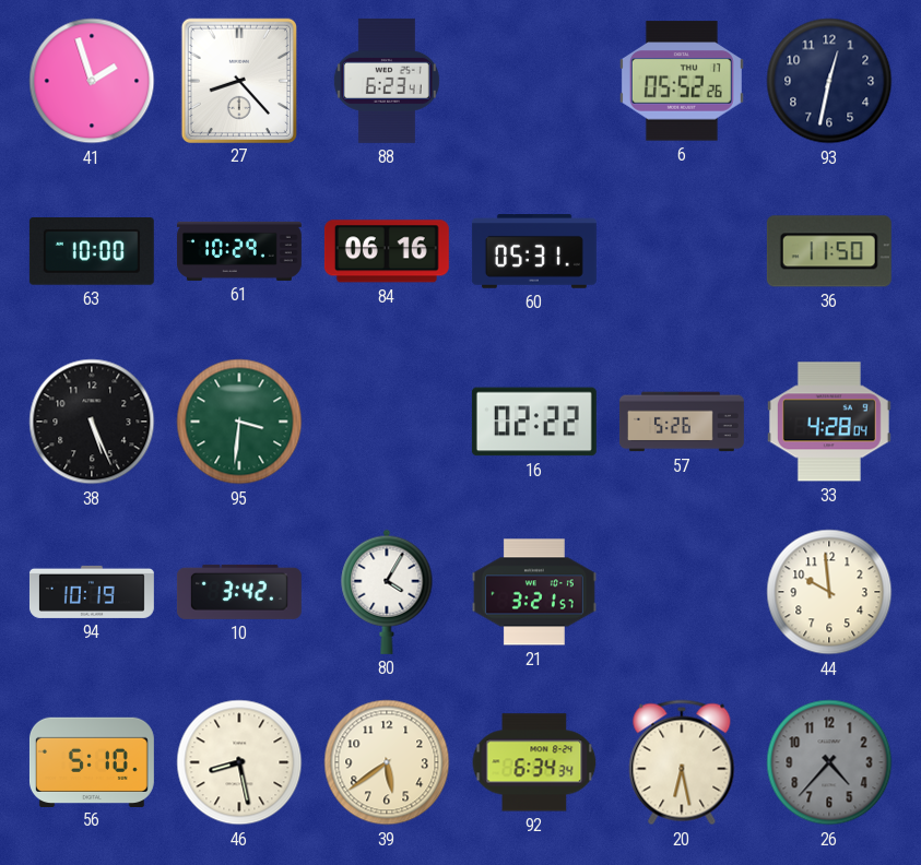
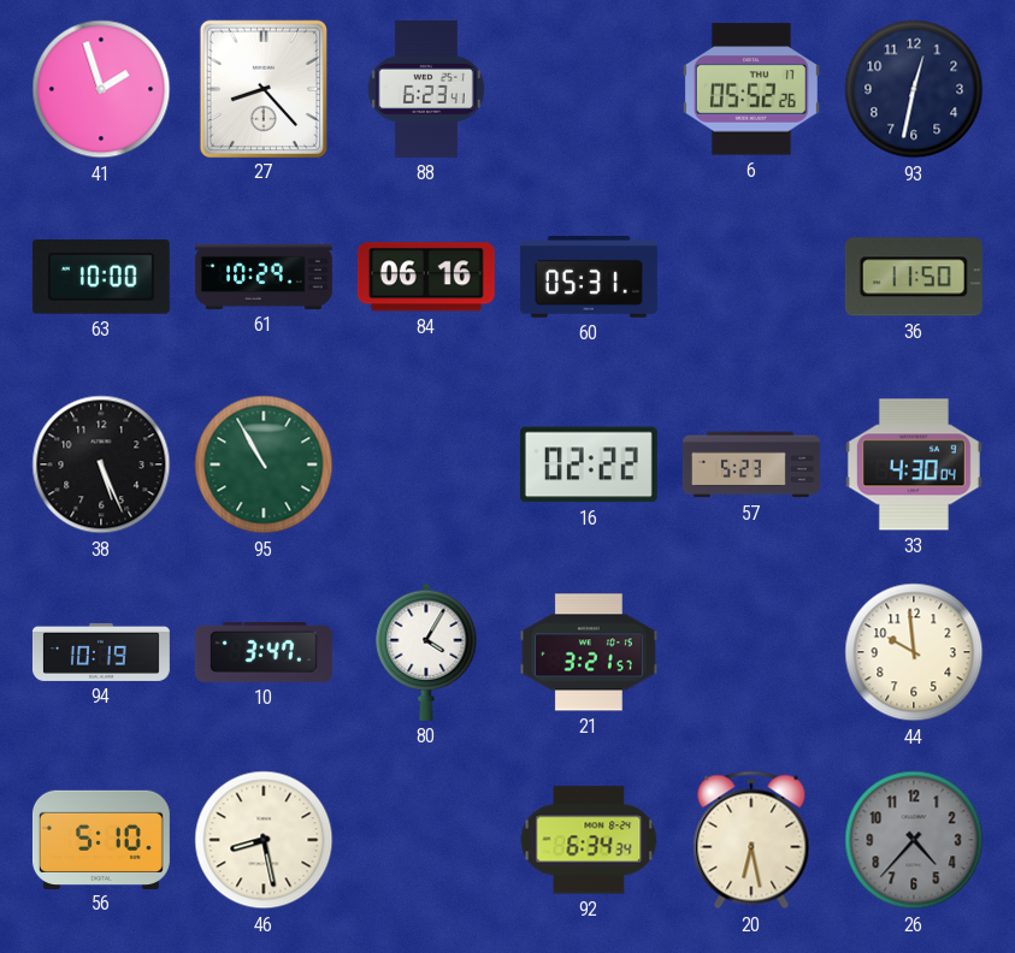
95: 3:31 -> 10:55 (264, 464)
57: 5:26 -> 5:23 (751, 464)
33: 4:28 -> 4:30 (914, 464)
10: 3:42 -> 3:47 (264, 652)
39: 5:39 -> none (387, 762)
